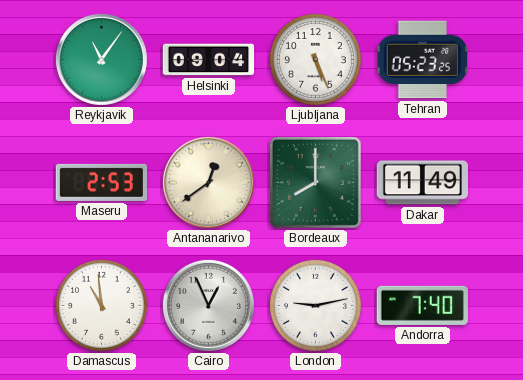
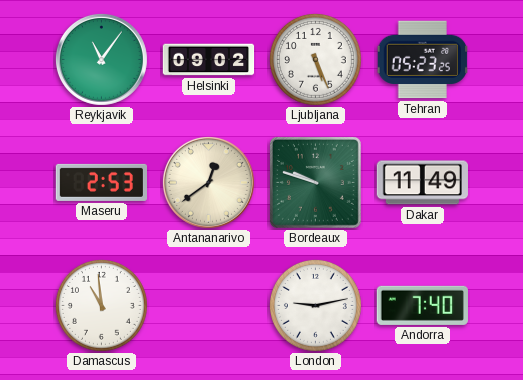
Helsinki: 09:04 -> 09:02 (209, 60)
Bordeaux: 8:00 -> 9:48 (315, 182)
Cairo: 12:56 -> none (208, 305)
